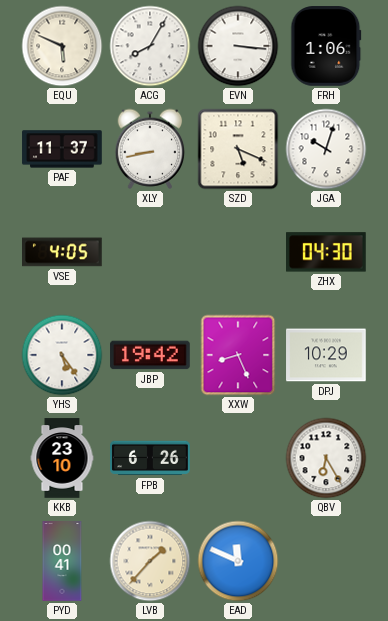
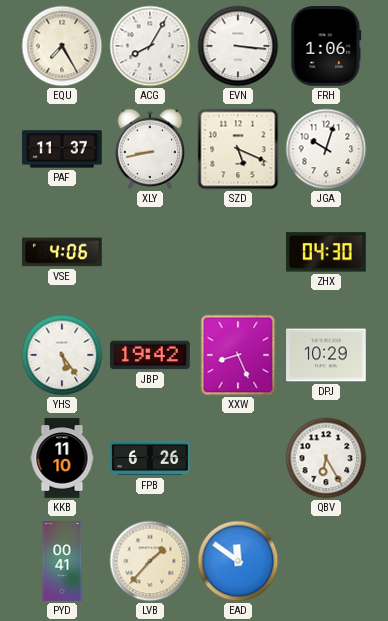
EQU: 5:49 -> 7:25 (62, 46)
VSE: 4:05 -> 4:06 (63, 252)
KKB: 23:10 -> 11:10 (62, 458)
EAD: 11:49 -> 11:51 (238, 561)
